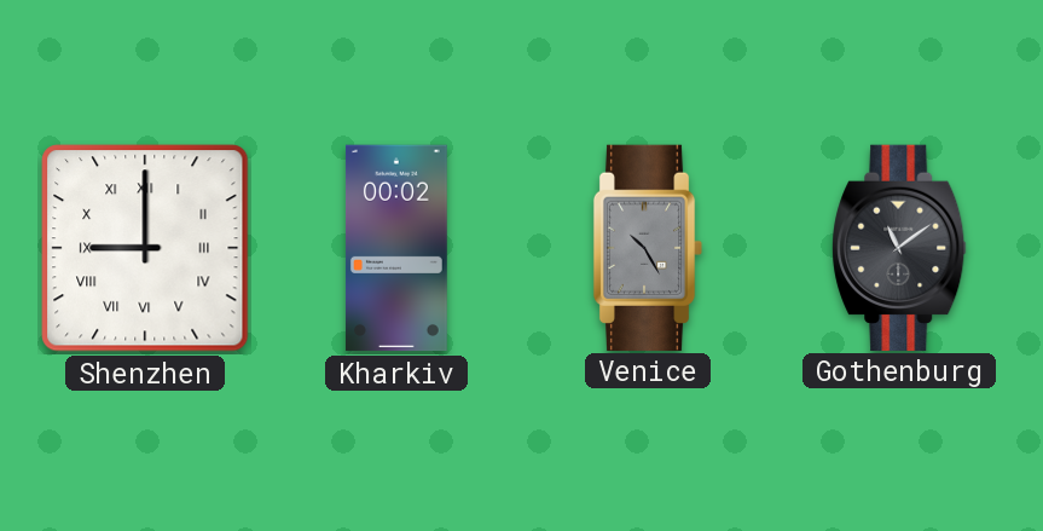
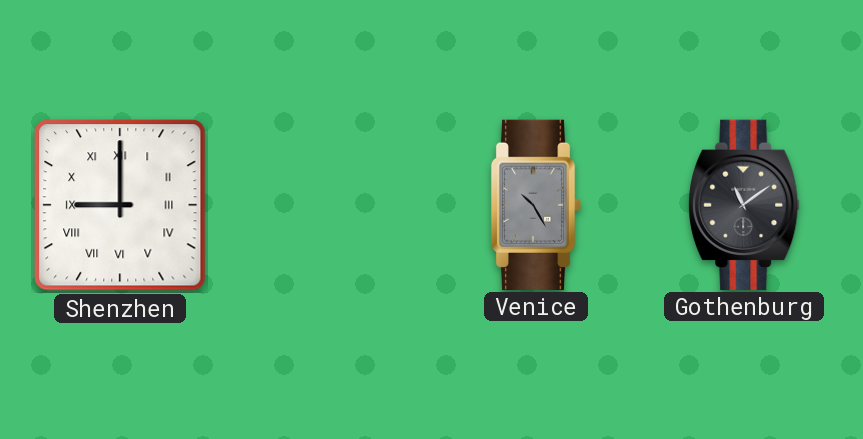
Kharkiv: 00:02 -> none (396, 248)
